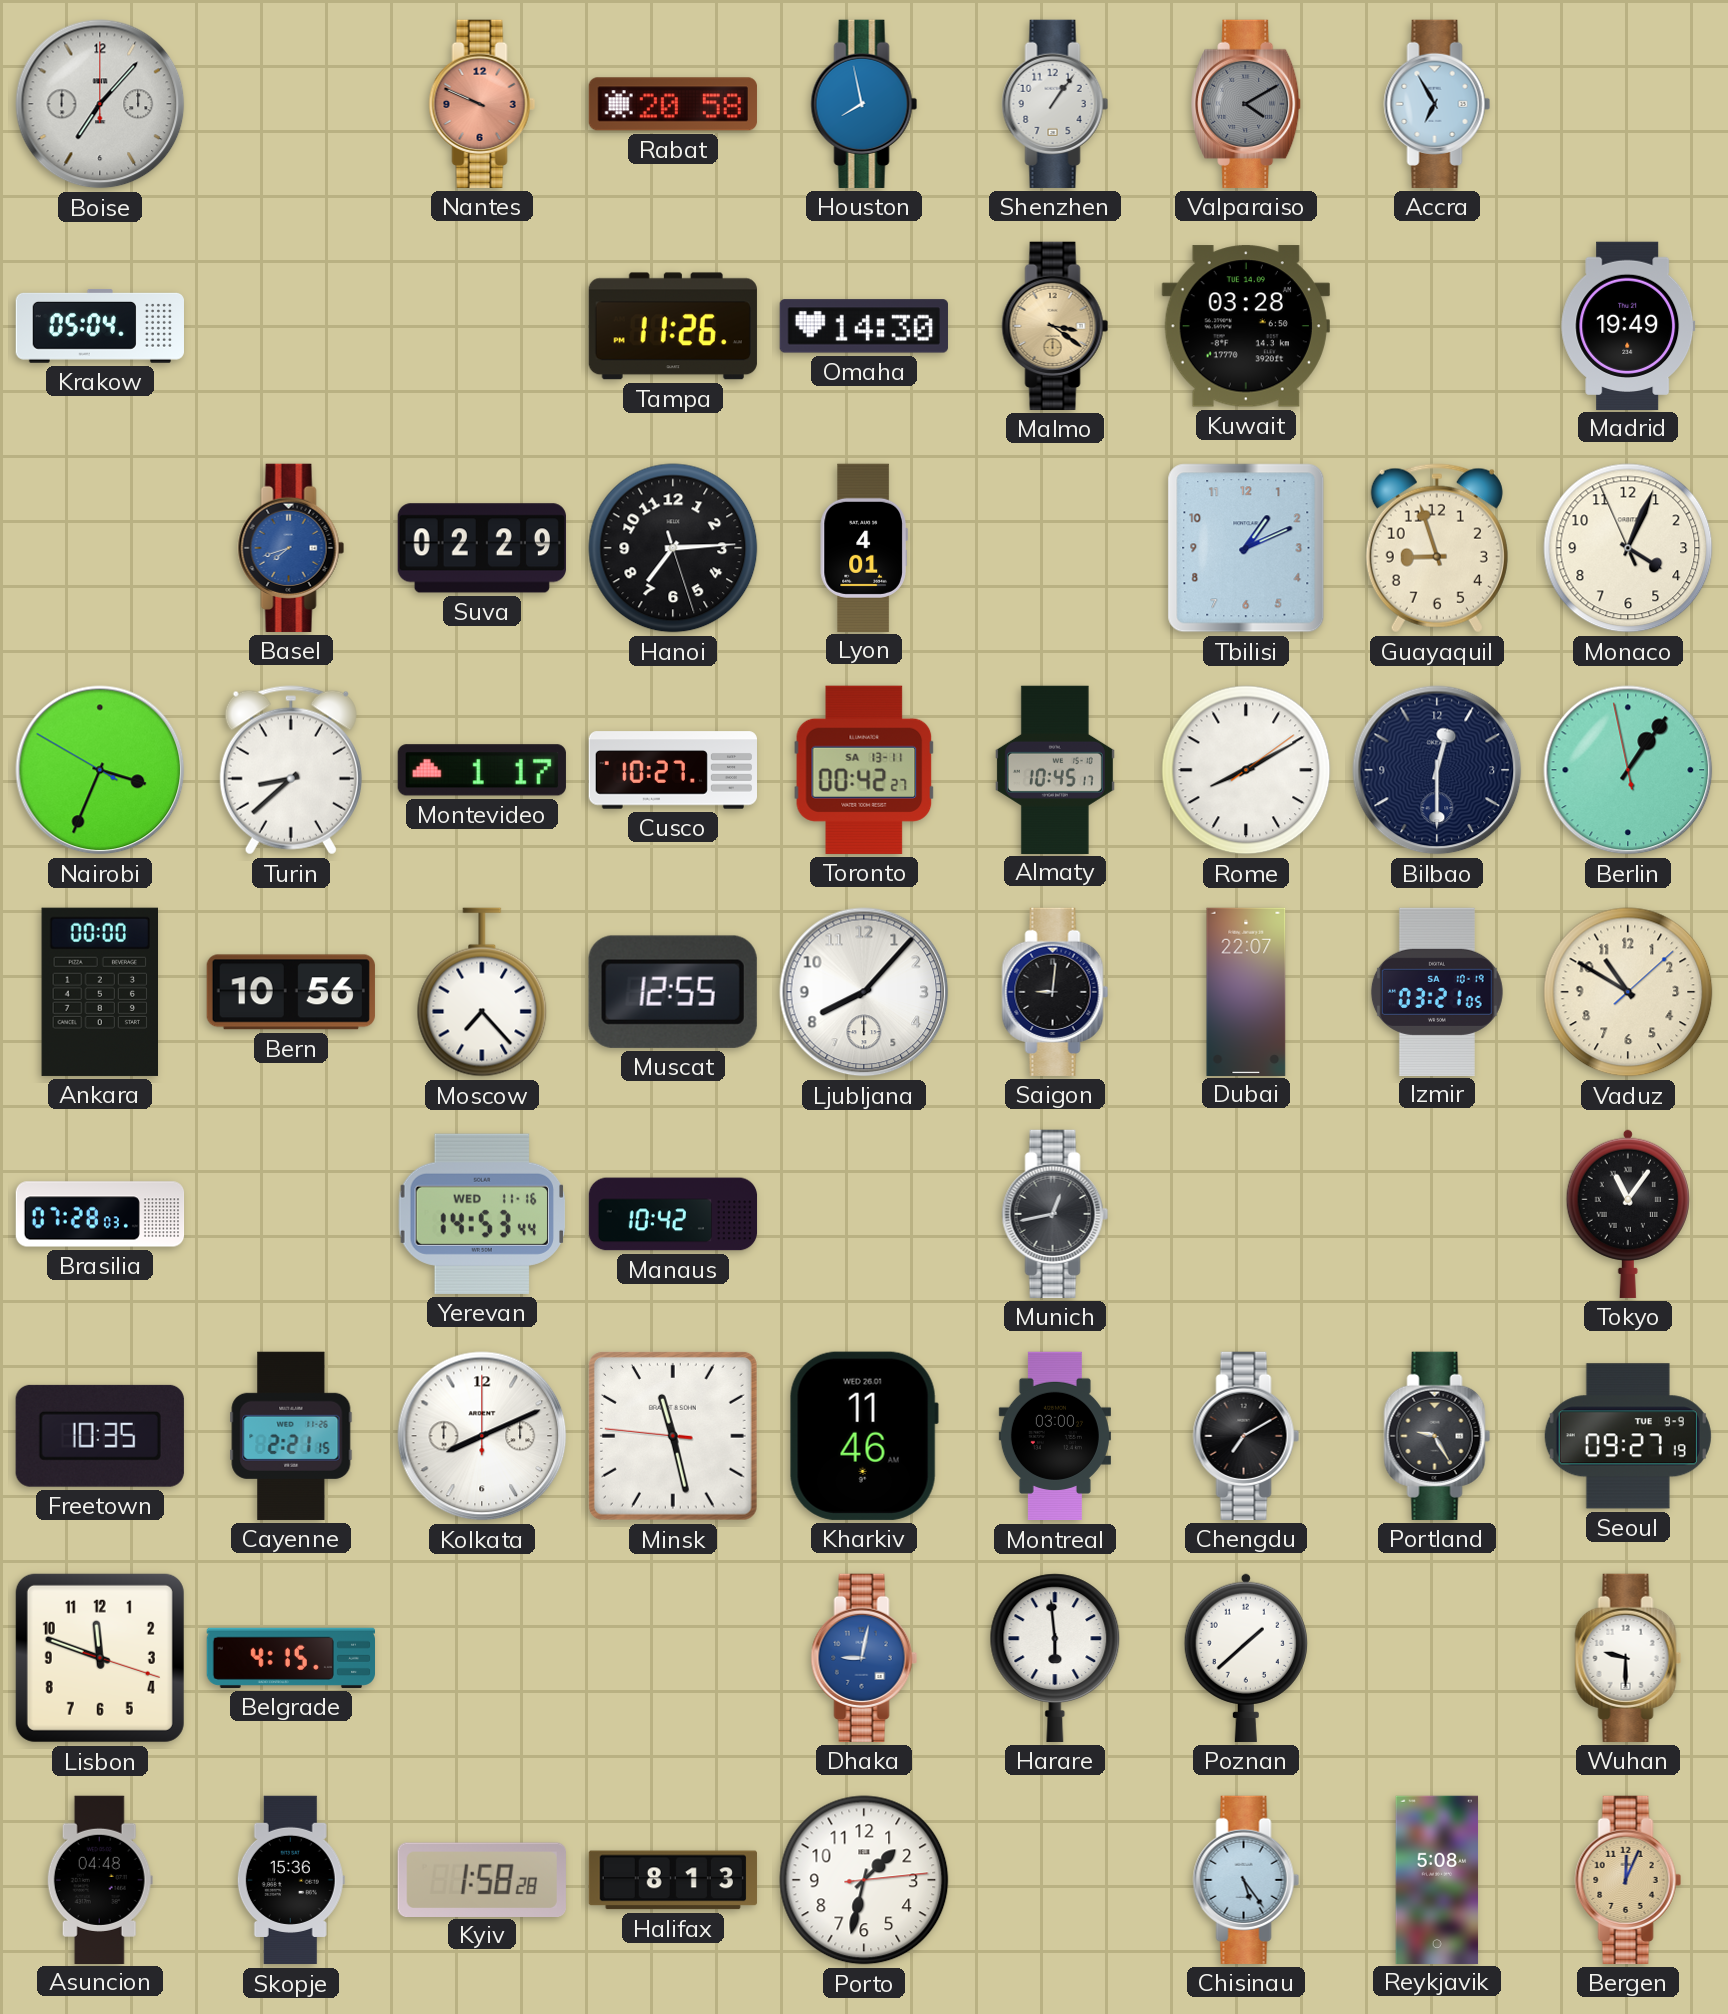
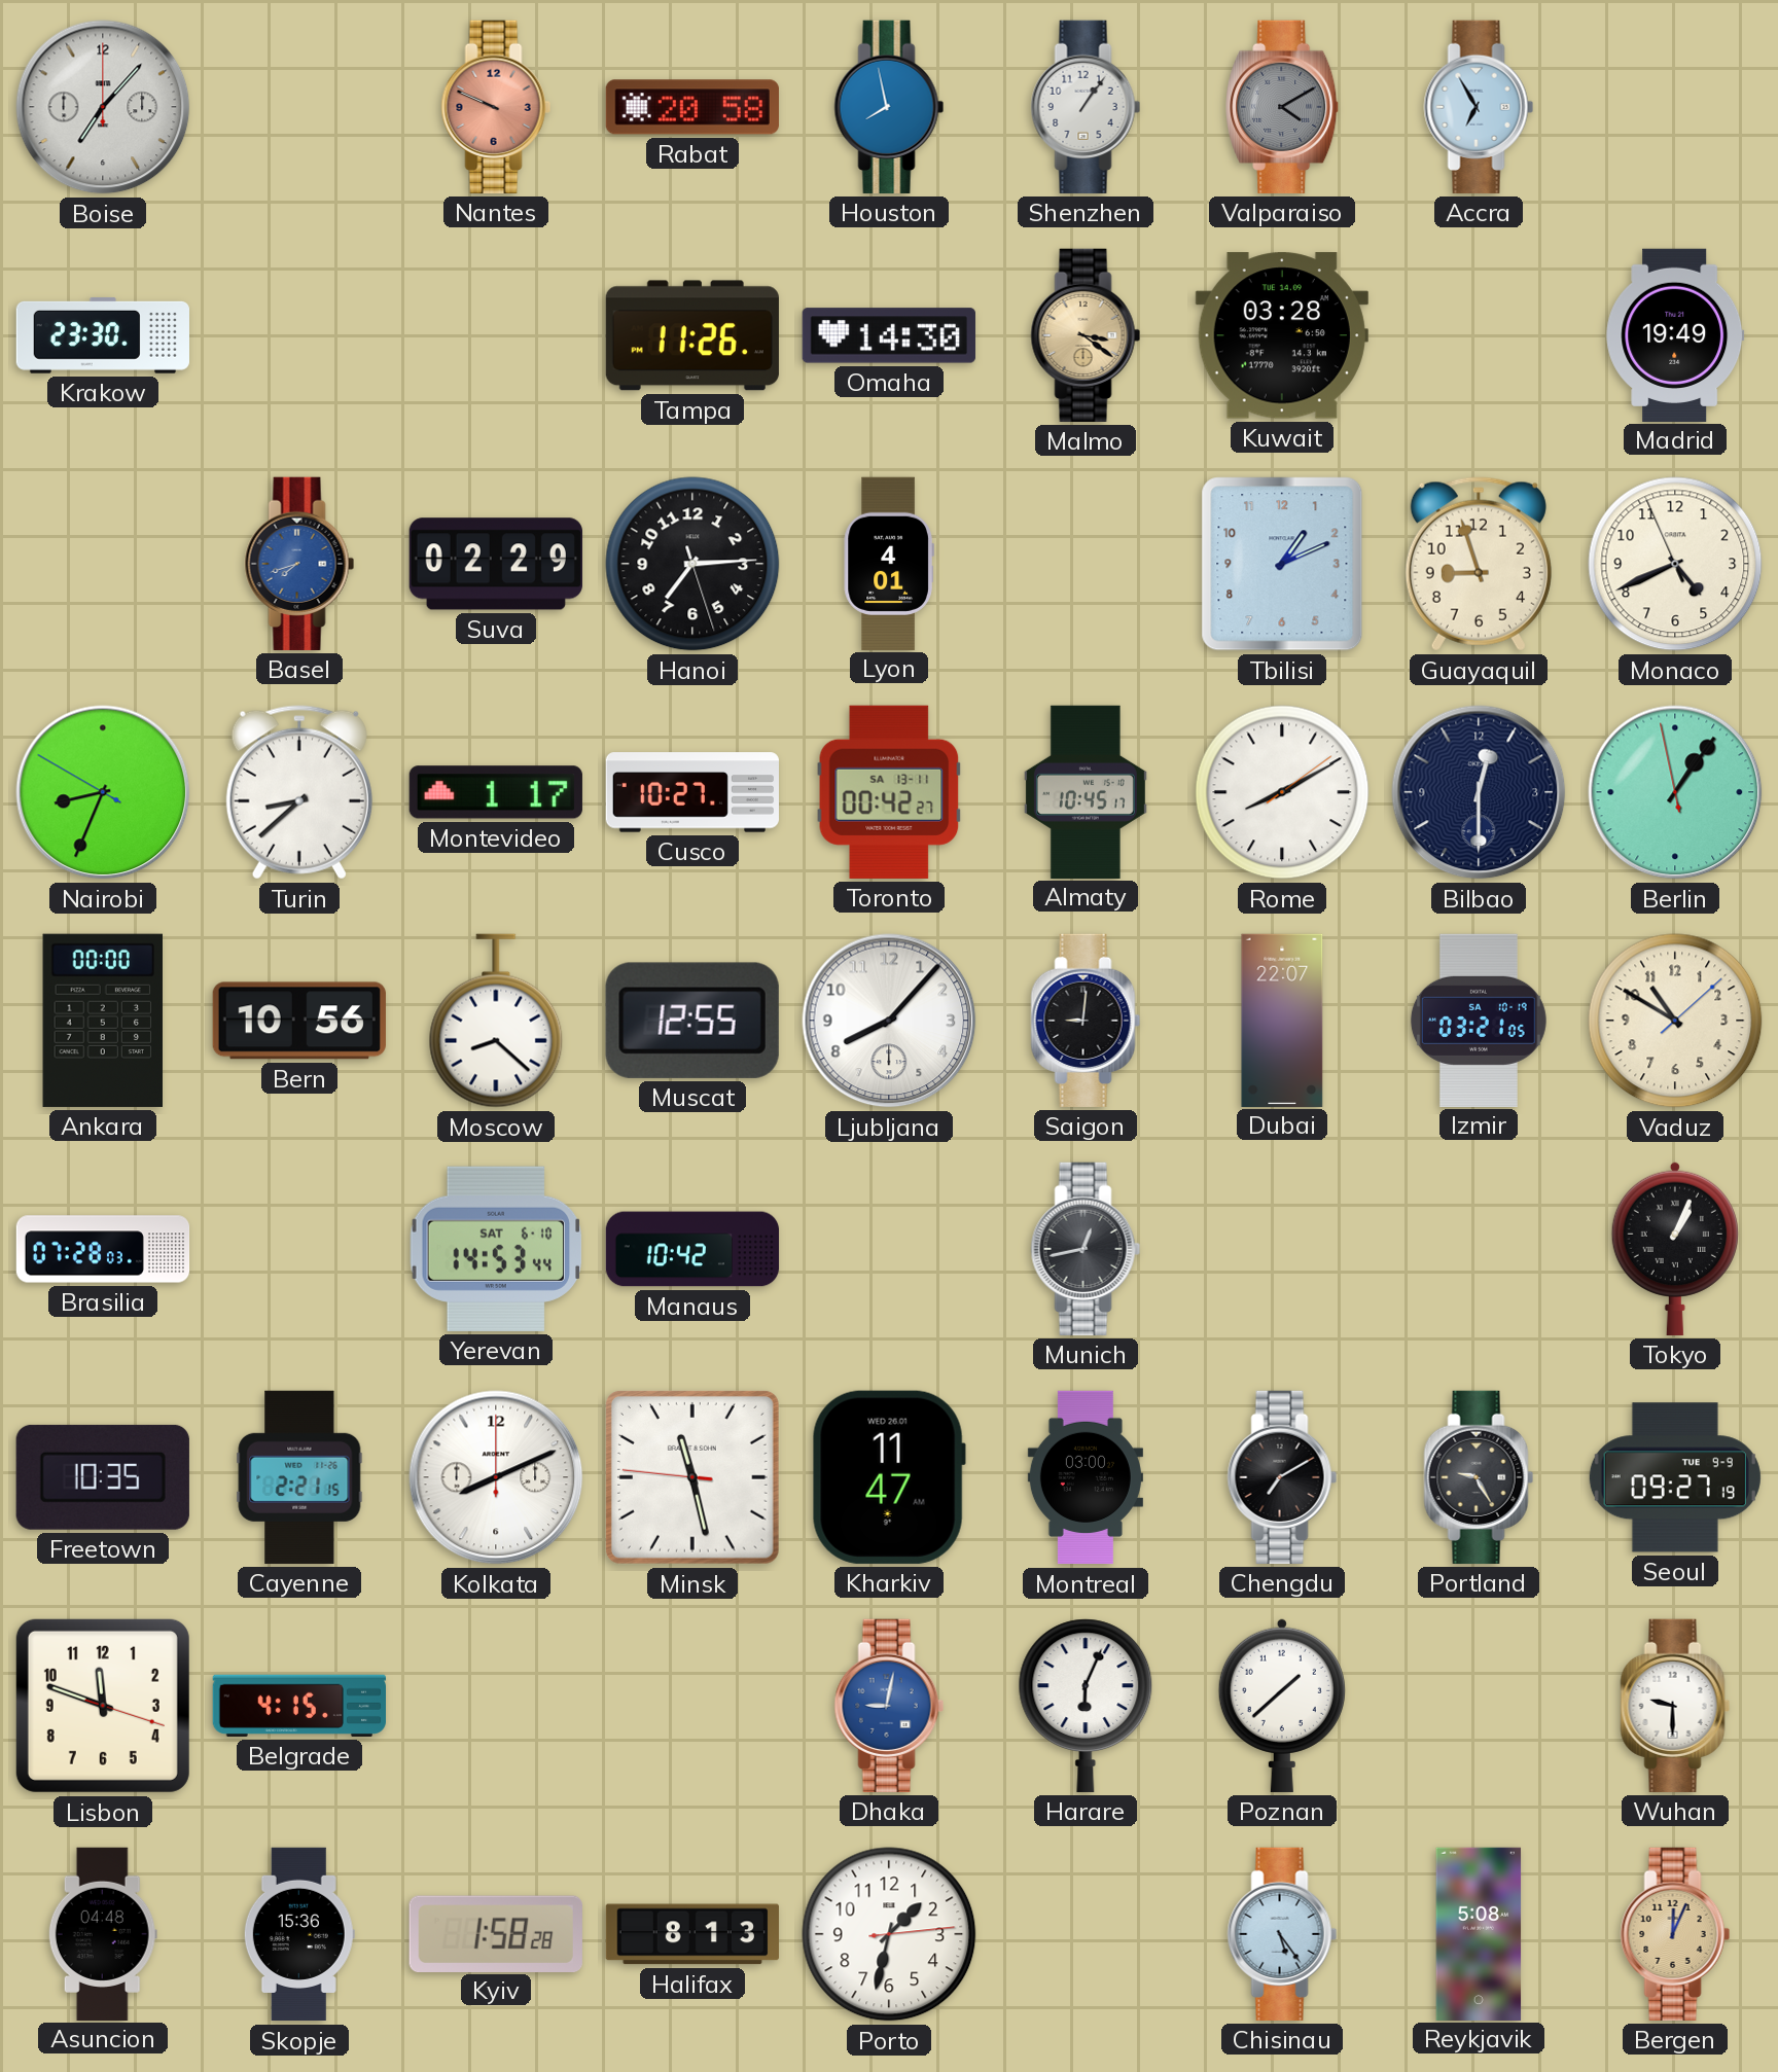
Krakow: 05:04 -> 23:30 (102, 335)
Monaco: 4:03 -> 4:40 (1675, 564)
Nairobi: 3:33 -> 8:33 (103, 792)
Moscow: 7:23 -> 8:22 (496, 1021)
Yerevan date: WED 11-16 -> SAT 6-10 (496, 1249)
Tokyo: 11:06 -> 1:04 (1675, 1248)
Kharkiv: 11:46 -> 11:47 (889, 1477)
Harare: 5:59 -> 6:04 (1086, 1706)
